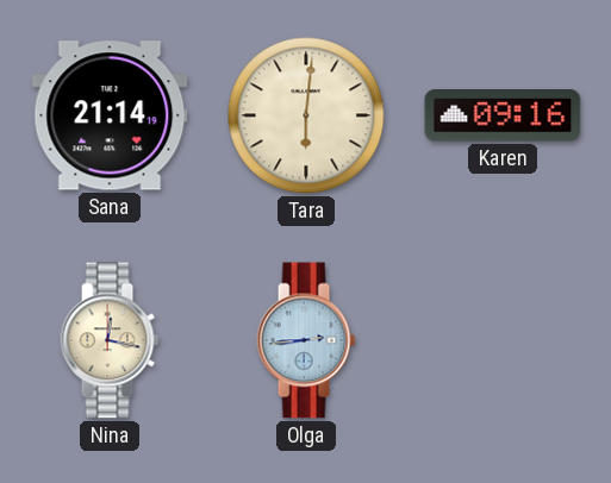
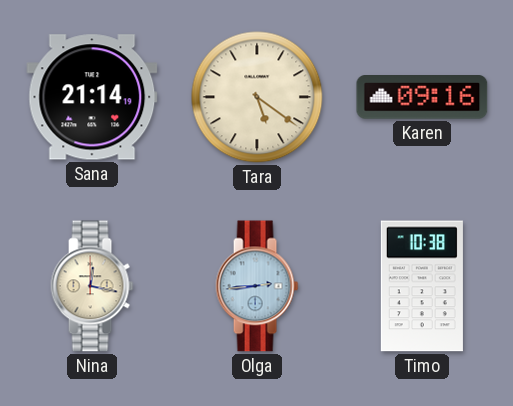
Tara: 6:01 -> 5:21 (257, 97)
Timo: none -> 10:38 (422, 286)
